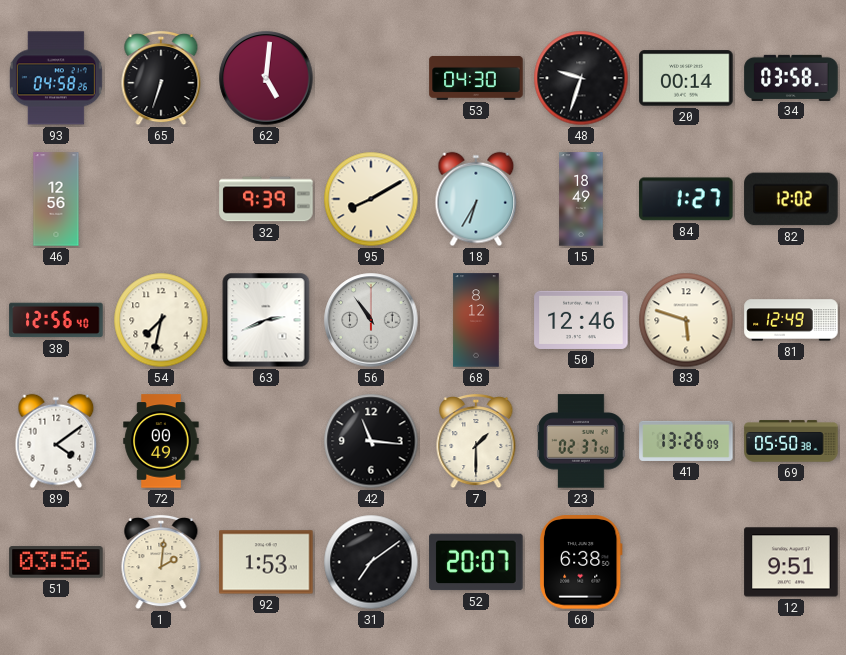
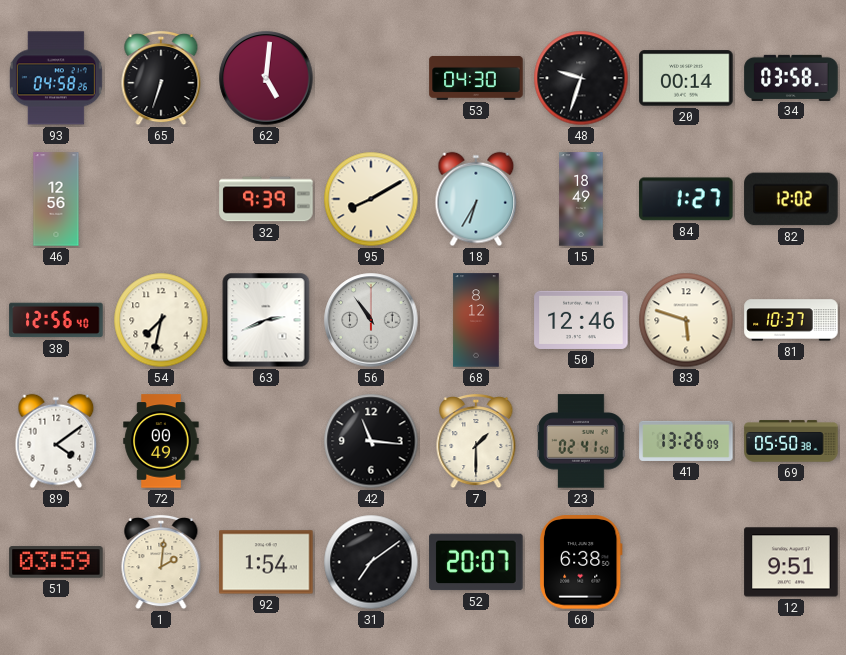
81: 12:49 -> 10:37 (791, 320)
23: 02:37 -> 02:41 (581, 441)
51: 03:56 -> 03:59 (56, 562)
92: 1:53 -> 1:54 (266, 562)
